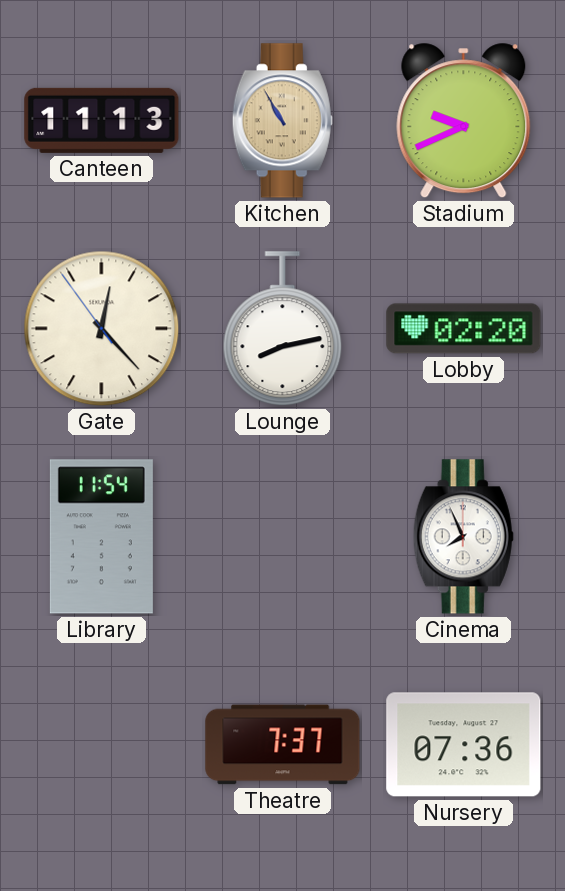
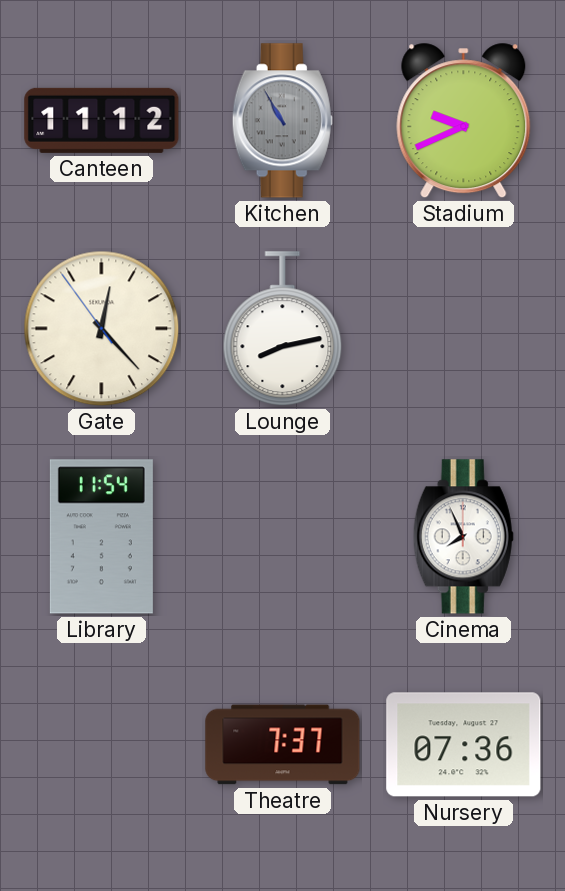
Canteen: 11:13 -> 11:12 (102, 120)
Kitchen dial: champagne -> grey (282, 121)
Lobby: 02:20 -> none (464, 329)
